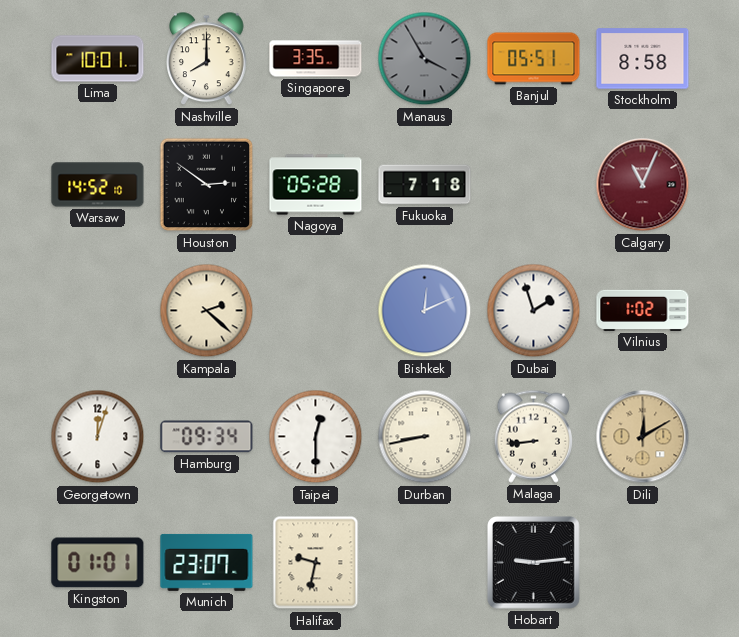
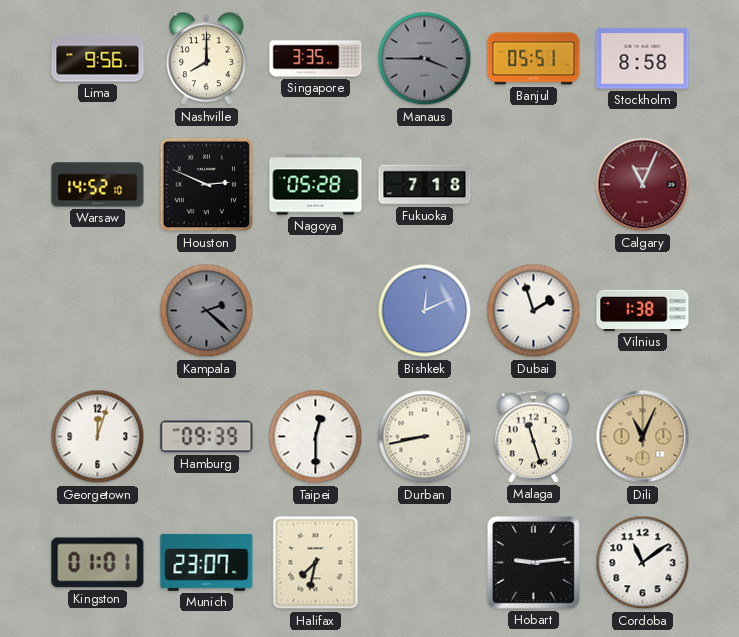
Lima: 10:01 -> 9:56 (98, 59)
Manaus: 3:55 -> 3:45 (425, 59)
Houston: 2:51 -> 2:49 (207, 185)
Kampala dial: cream -> grey (207, 311)
Vilnius: 1:02 -> 1:38 (643, 310)
Hamburg: 09:34 -> 09:39 (207, 437)
Malaga: 8:44 -> 11:27 (533, 436)
Dili: 12:10 -> 11:04 (643, 437)
Halifax: 9:32 -> 7:32 (316, 563)
Cordoba: none -> 11:09 (643, 563)
